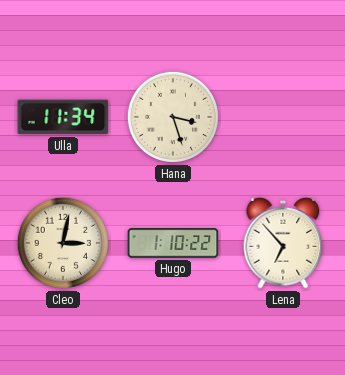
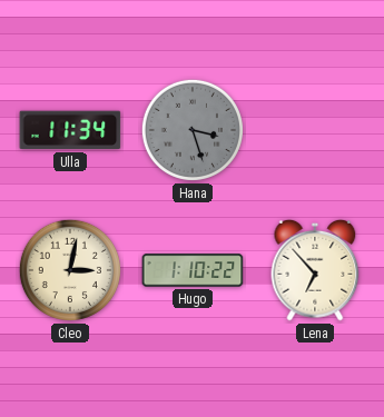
Hana dial: cream -> grey (193, 130)
